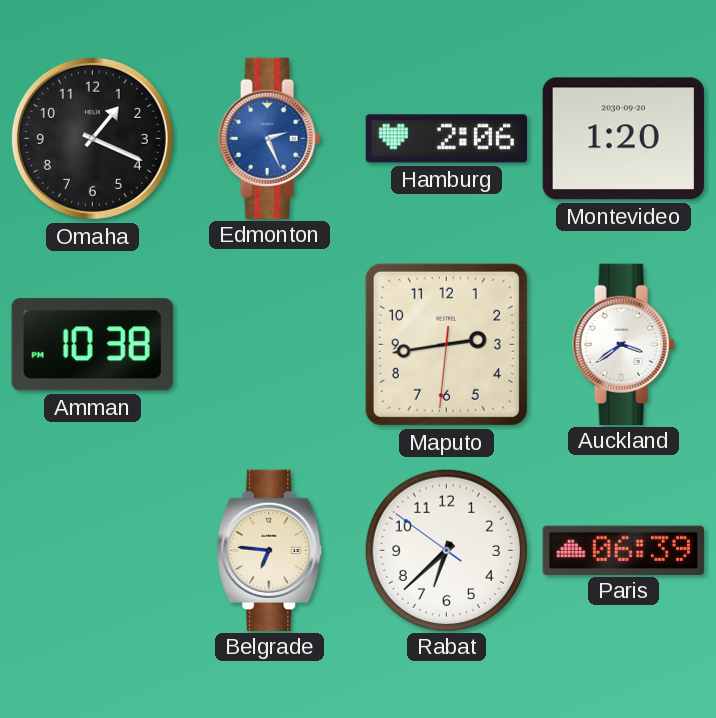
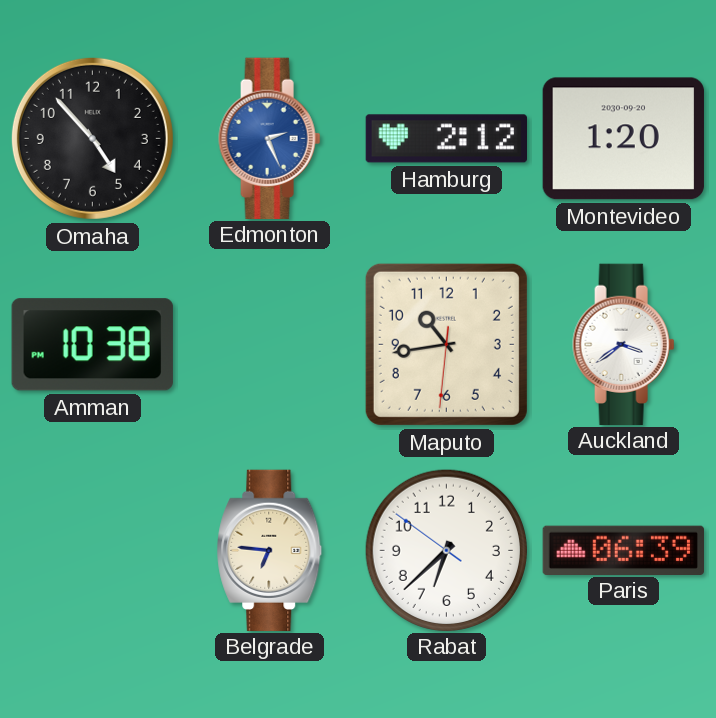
Omaha: 1:19 -> 4:53 (92, 138)
Hamburg: 2:06 -> 2:12 (446, 139)
Maputo: 2:43 -> 10:43 (446, 344)
